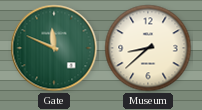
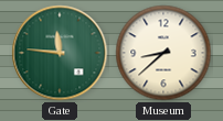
Gate: 11:49 -> 11:46 (60, 53)
